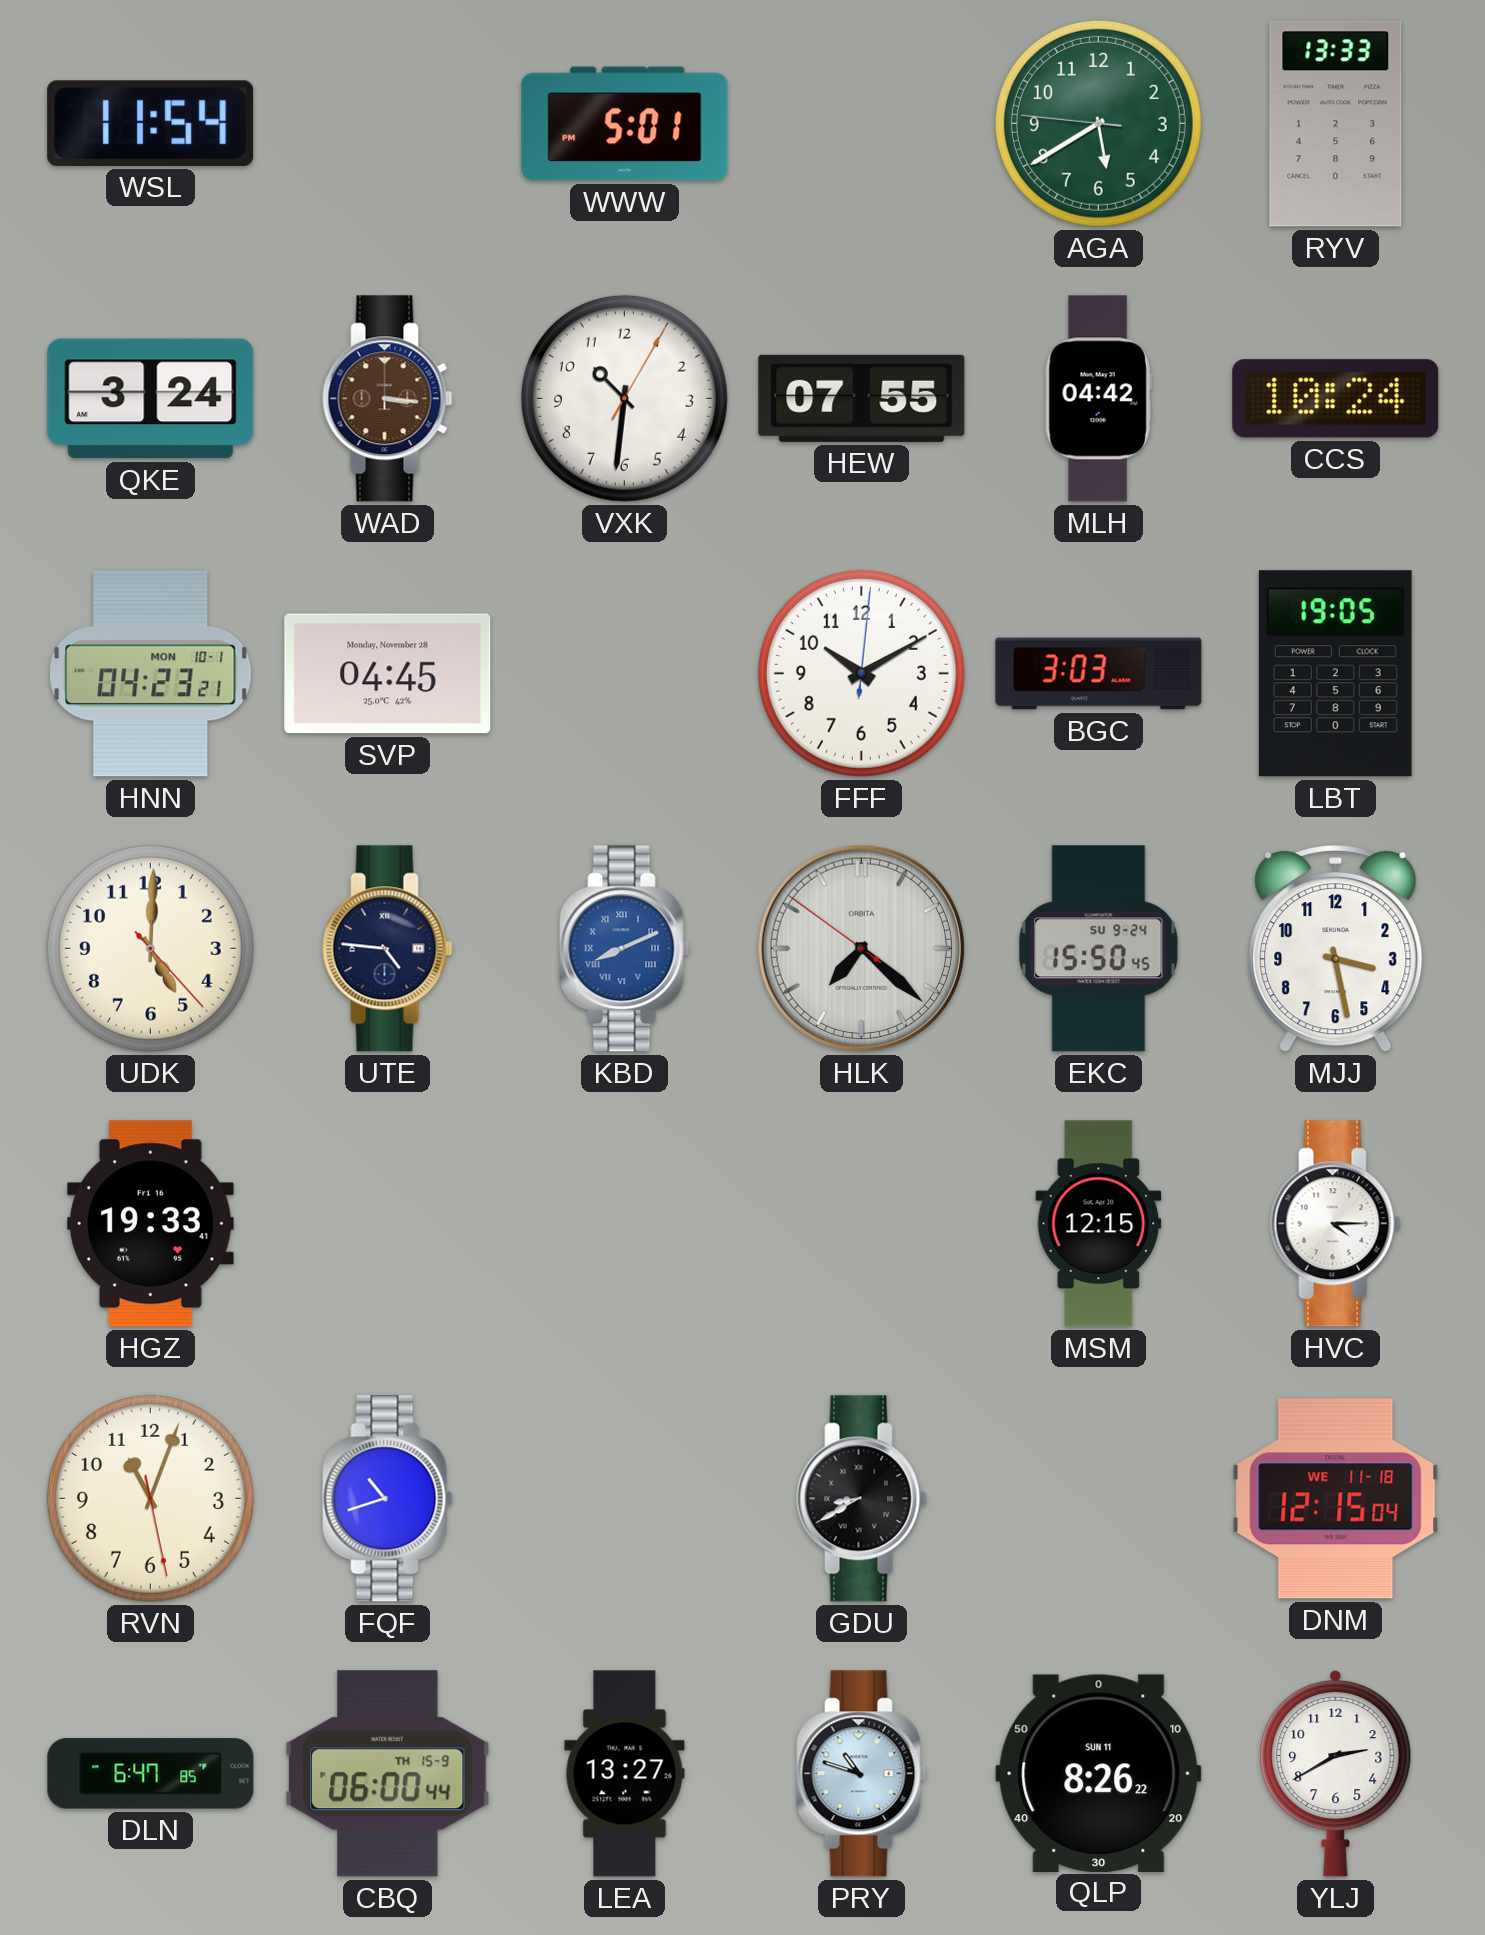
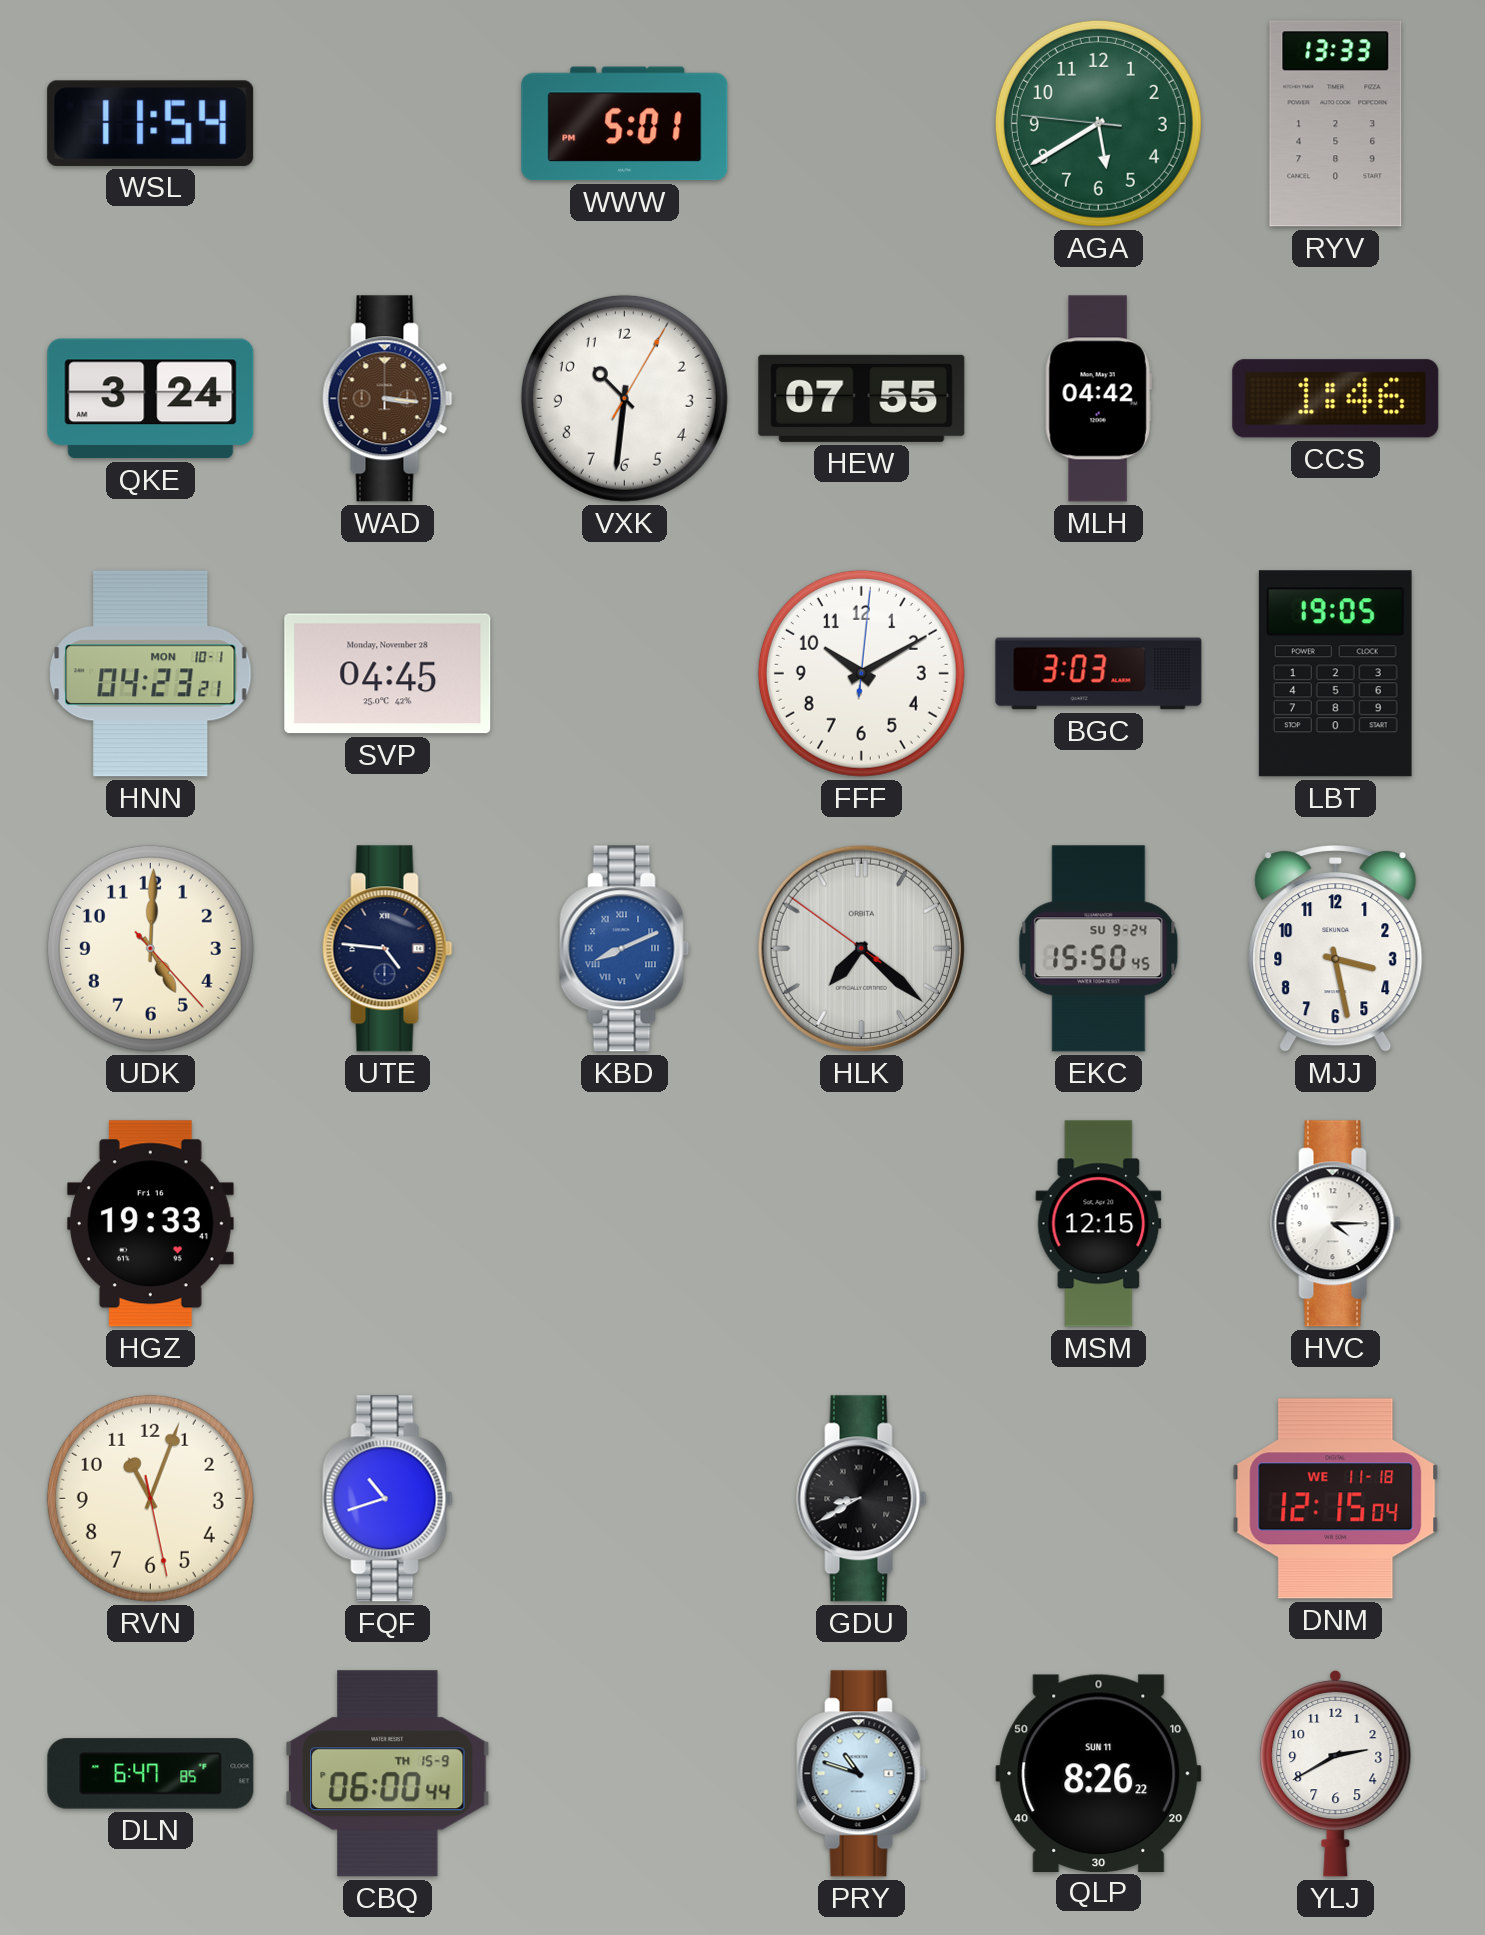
CCS: 10:24 -> 1:46 (1336, 399)
LEA: 13:27 -> none (625, 1774)
